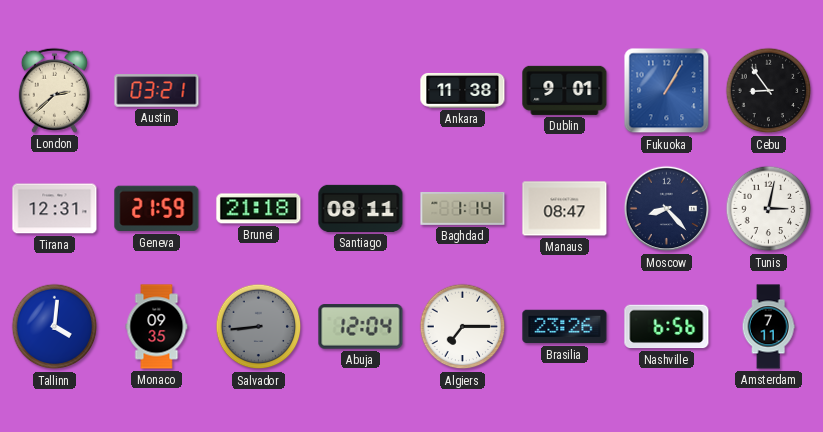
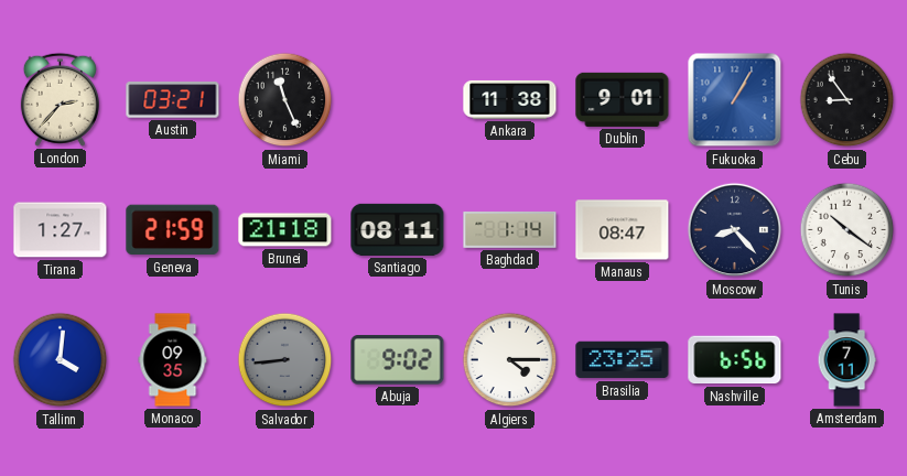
London: 2:38 -> 2:37 (60, 99)
Miami: none -> 11:26 (285, 100)
Tirana: 12:31 -> 1:27 (61, 230)
Tunis: 3:02 -> 10:21 (847, 230)
Abuja: 12:04 -> 9:02 (398, 360)
Algiers: 7:15 -> 4:15 (510, 360)
Brasilia: 23:26 -> 23:25 (623, 360)
